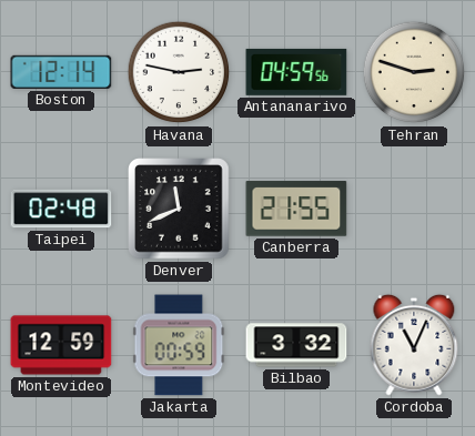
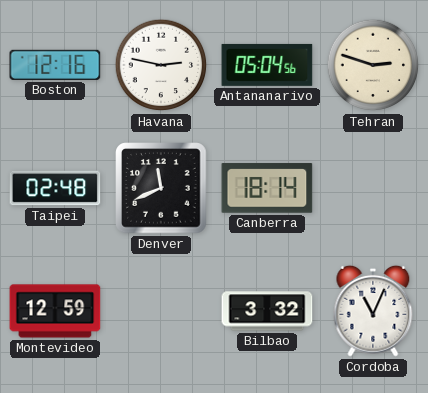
Boston: 12:14 -> 12:16 (55, 65)
Antananarivo: 04:59 -> 05:04 (267, 65)
Canberra: 21:55 -> 18:14 (267, 188)
Jakarta: 00:59 -> none (179, 345)
